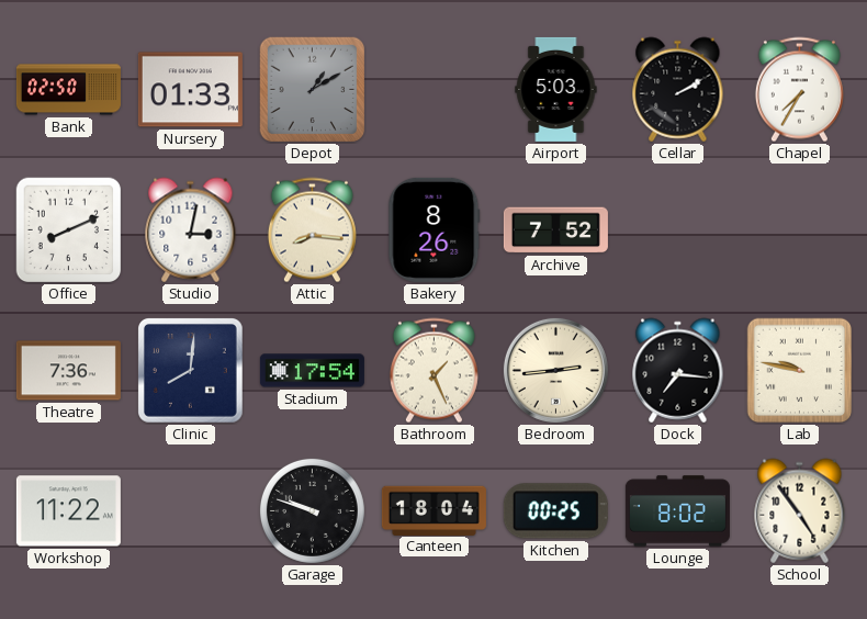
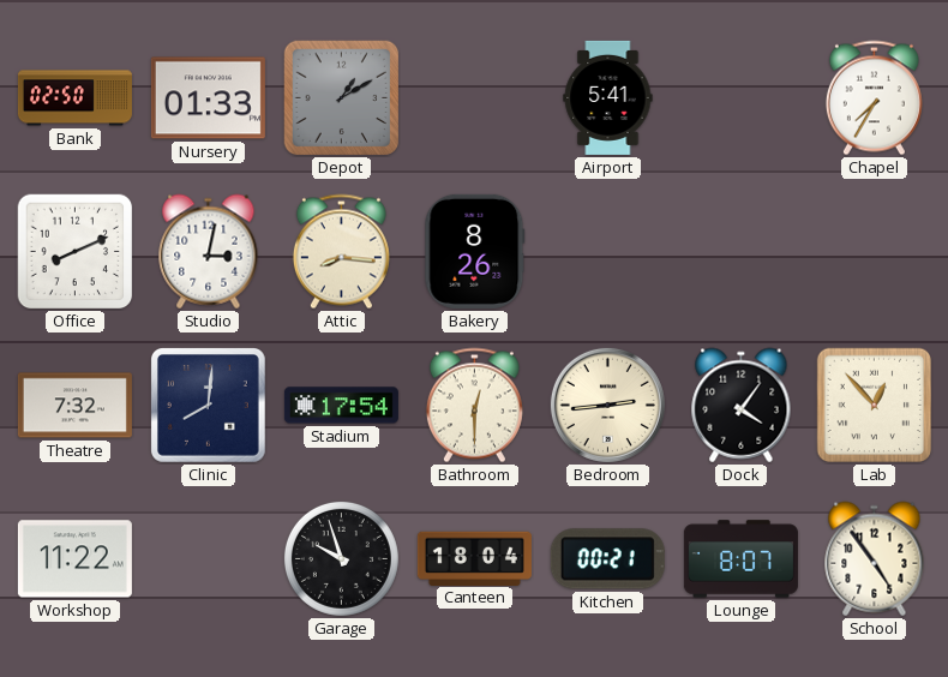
Airport: 5:03 -> 5:41 (608, 97)
Cellar: 2:10 -> none (678, 90)
Archive: 7:52 -> none (555, 230)
Theatre: 7:36 -> 7:32 (74, 406)
Bathroom: 1:26 -> 12:30 (474, 406)
Dock: 7:16 -> 4:06 (742, 406)
Lab: 9:47 -> 12:53 (875, 406)
Garage: 9:48 -> 9:57 (341, 558)
Kitchen: 00:25 -> 00:21 (607, 559)
Lounge: 8:02 -> 8:07 (740, 559)
